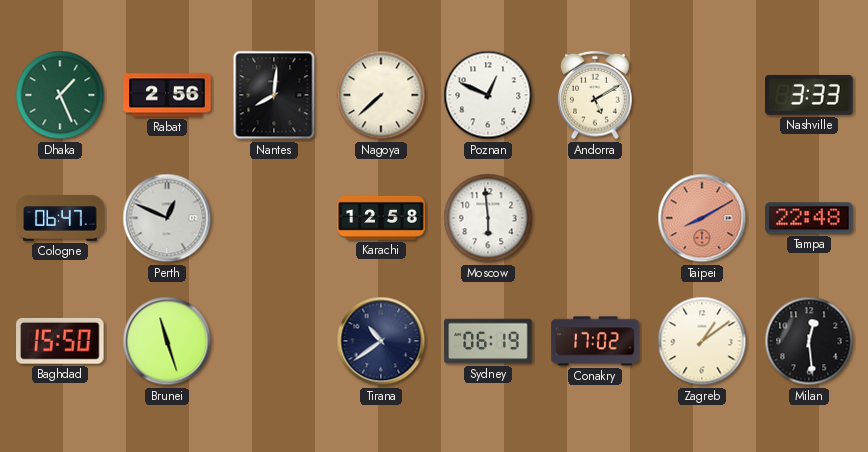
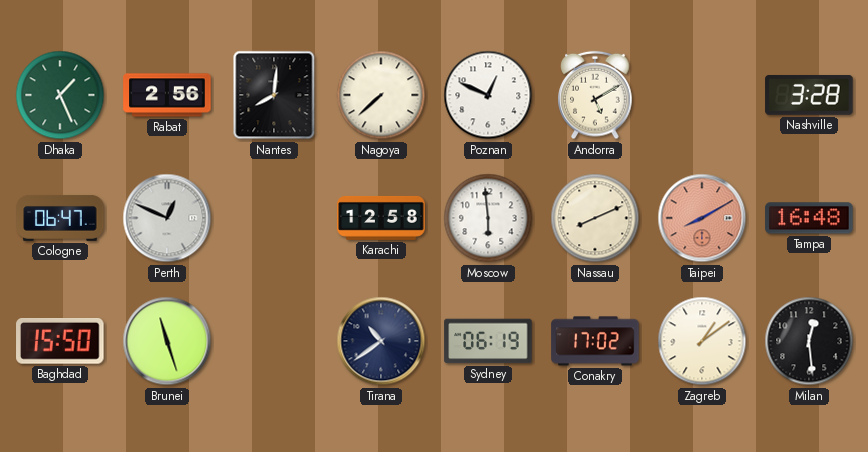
Nashville: 3:33 -> 3:28 (809, 95)
Nassau: none -> 8:11 (595, 218)
Tampa: 22:48 -> 16:48 (809, 218)
